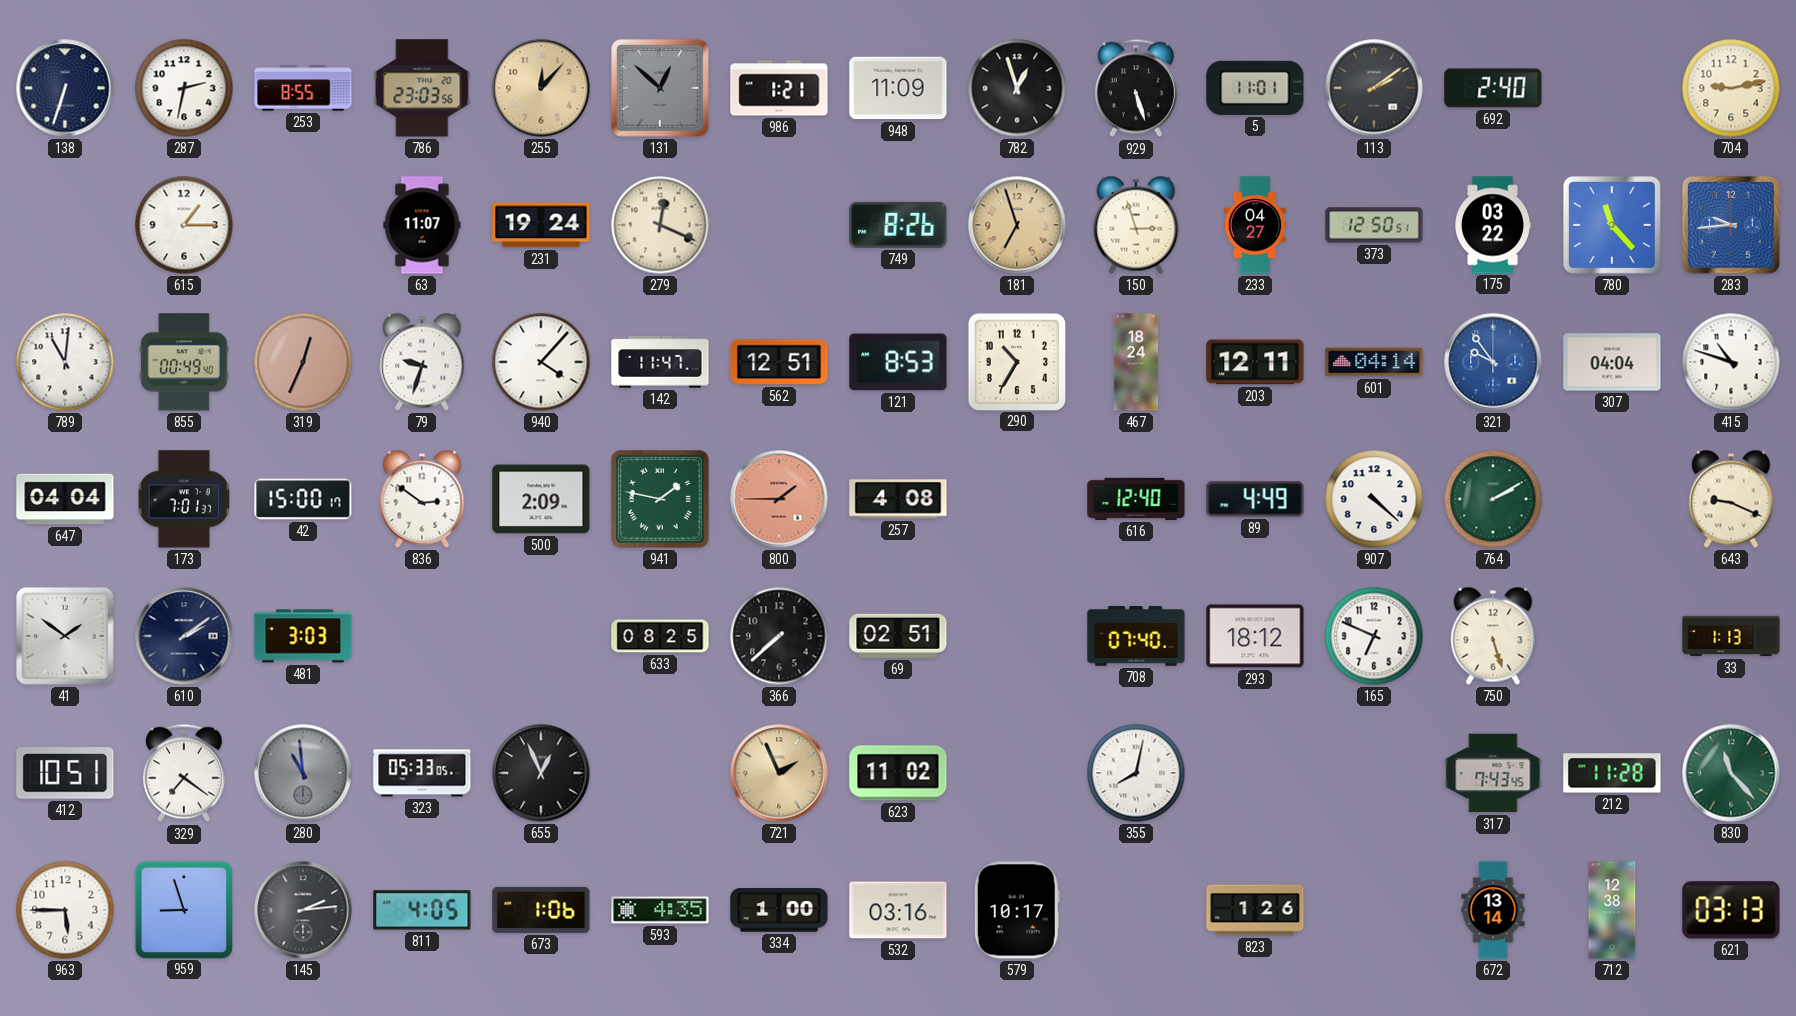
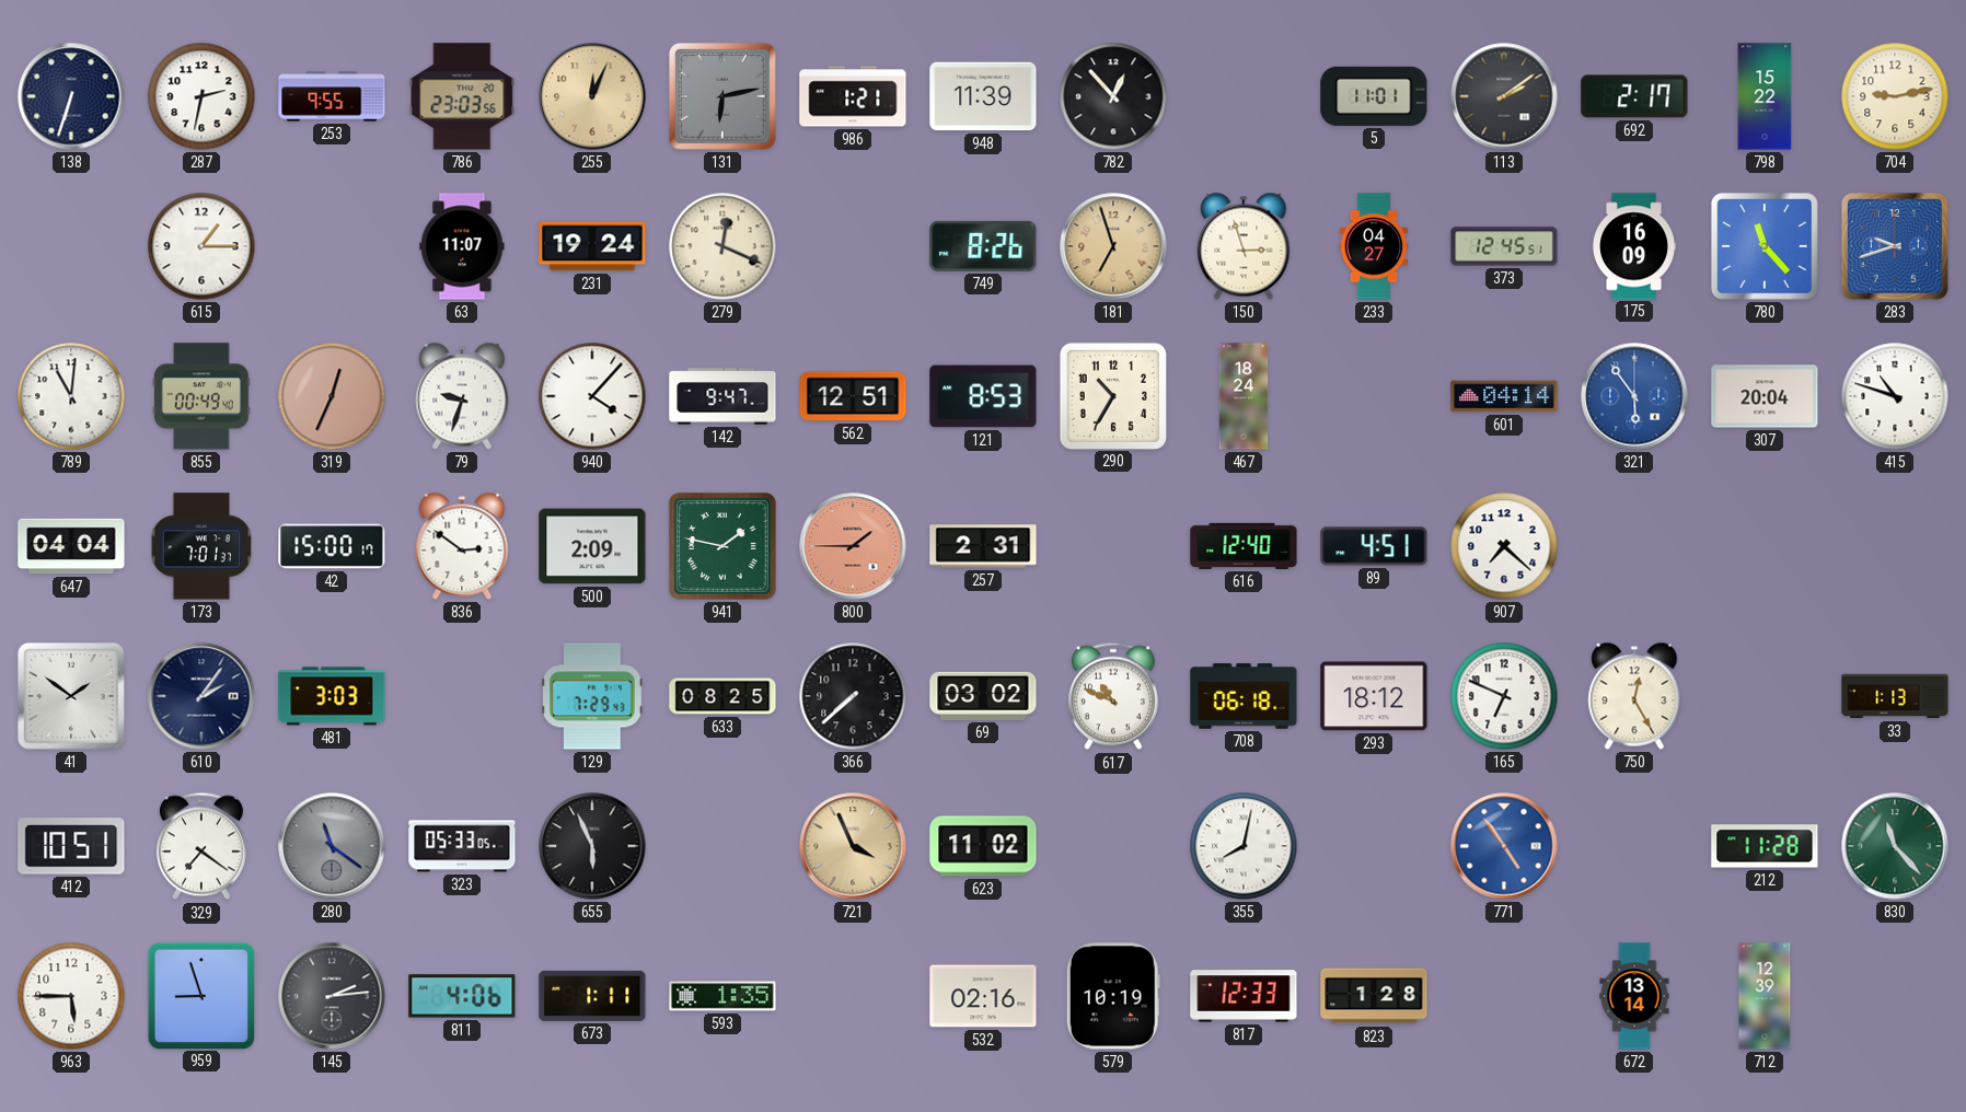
253: 8:55 -> 9:55 (332, 96)
255: 12:07 -> 12:04 (592, 96)
131: 12:52 -> 6:13 (722, 96)
948: 11:09 -> 11:39 (983, 96)
782: 12:57 -> 12:53 (1113, 96)
929: 5:27 -> none (1136, 88)
692: 2:40 -> 2:17 (1634, 96)
798: none -> 15:22 (1765, 96)
373: 12:50 -> 12:45 (1504, 246)
175: 03:22 -> 16:09 (1633, 246)
283: 9:44 -> 9:42 (1895, 246)
142: 11:47 -> 9:47 (722, 396)
203: 12:11 -> none (1255, 362)
321: 9:54 -> 5:54 (1634, 396)
307: 04:04 -> 20:04 (1765, 396)
257: 4:08 -> 2:31 (983, 546)
89: 4:49 -> 4:51 (1374, 546)
907: 4:22 -> 7:22 (1504, 546)
764: 2:10 -> none (1493, 499)
643: 9:19 -> none (1731, 499)
610: 2:09 -> 2:06 (201, 696)
129: none -> 7:29 (592, 696)
69: 02:51 -> 03:02 (983, 696)
617: none -> 10:49 (1113, 696)
708: 07:40 -> 06:18 (1244, 696)
750: 5:27 -> 12:25 (1634, 696)
280: 10:59 -> 11:21 (332, 846)
655: 12:56 -> 5:56 (592, 846)
721: 1:56 -> 3:56 (853, 846)
771: none -> 4:54 (1504, 846)
317: 7:43 -> none (1493, 773)
811: 4:05 -> 4:06 (462, 996)
673: 1:06 -> 1:11 (592, 996)
593: 4:35 -> 1:35 (722, 996)
334: 1:00 -> none (779, 910)
532: 03:16 -> 02:16 (983, 996)
579: 10:17 -> 10:19 (1113, 996)
817: none -> 12:33 (1244, 996)
823: 1:26 -> 1:28 (1374, 996)
712: 12:38 -> 12:39 (1765, 996)
621: 03:13 -> none (1731, 910)
